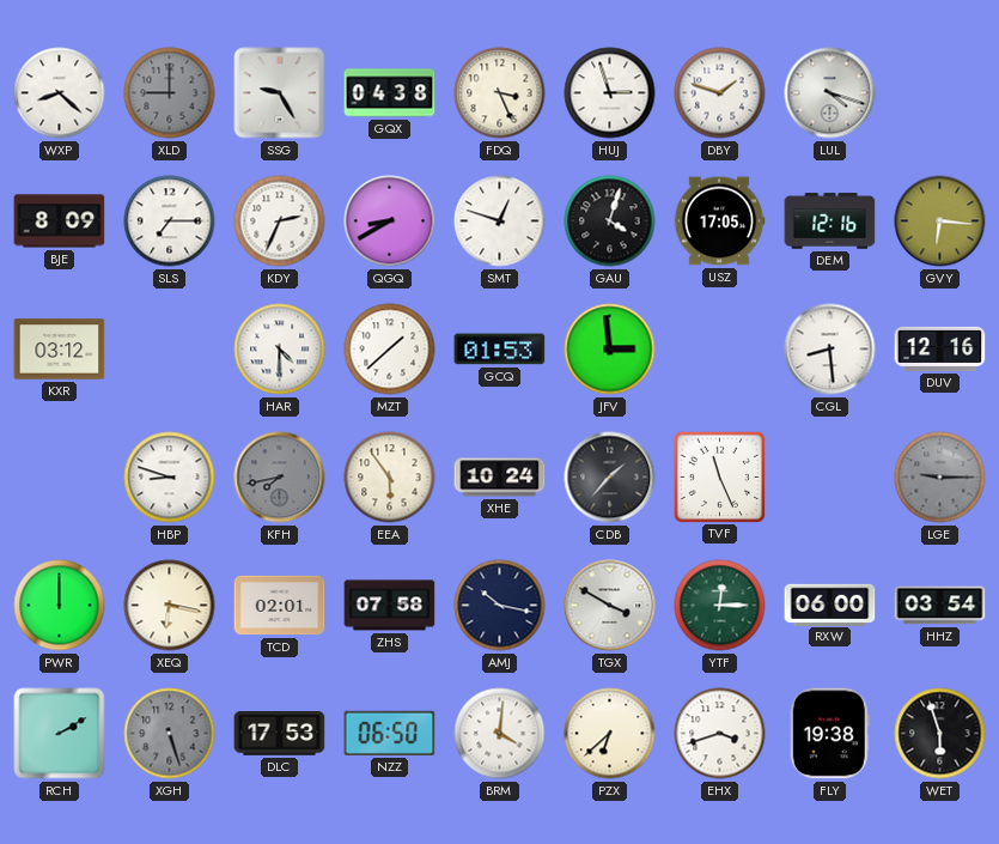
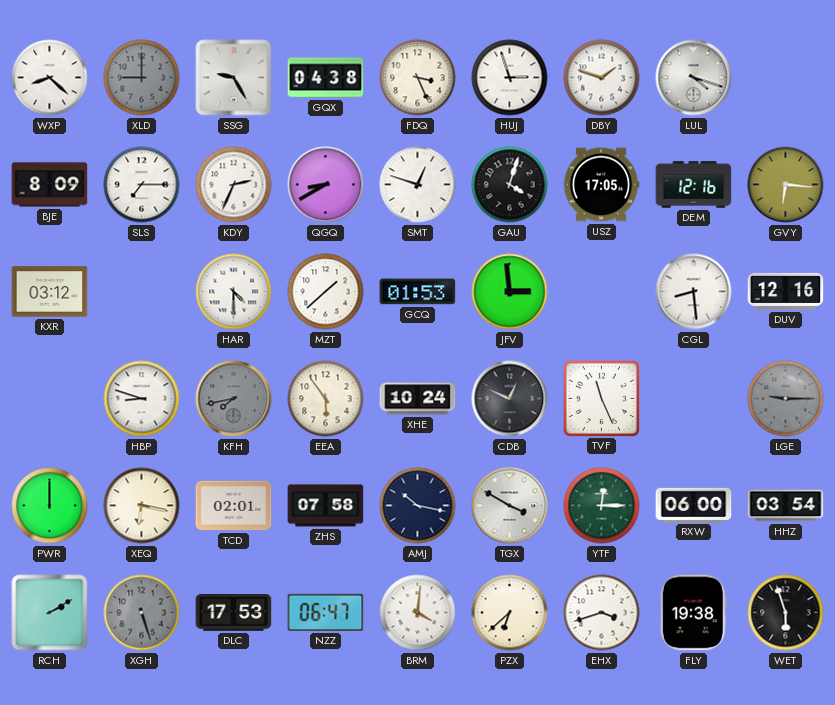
CDB: 1:37 -> 12:49 (510, 399)
NZZ: 06:50 -> 06:47 (326, 612)
